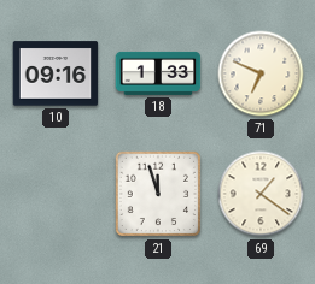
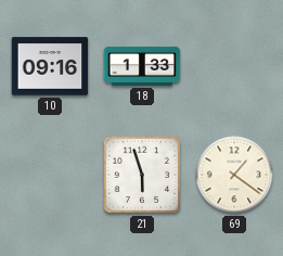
71: 6:49 -> none (261, 73)
21: 11:57 -> 5:57 (142, 175)
